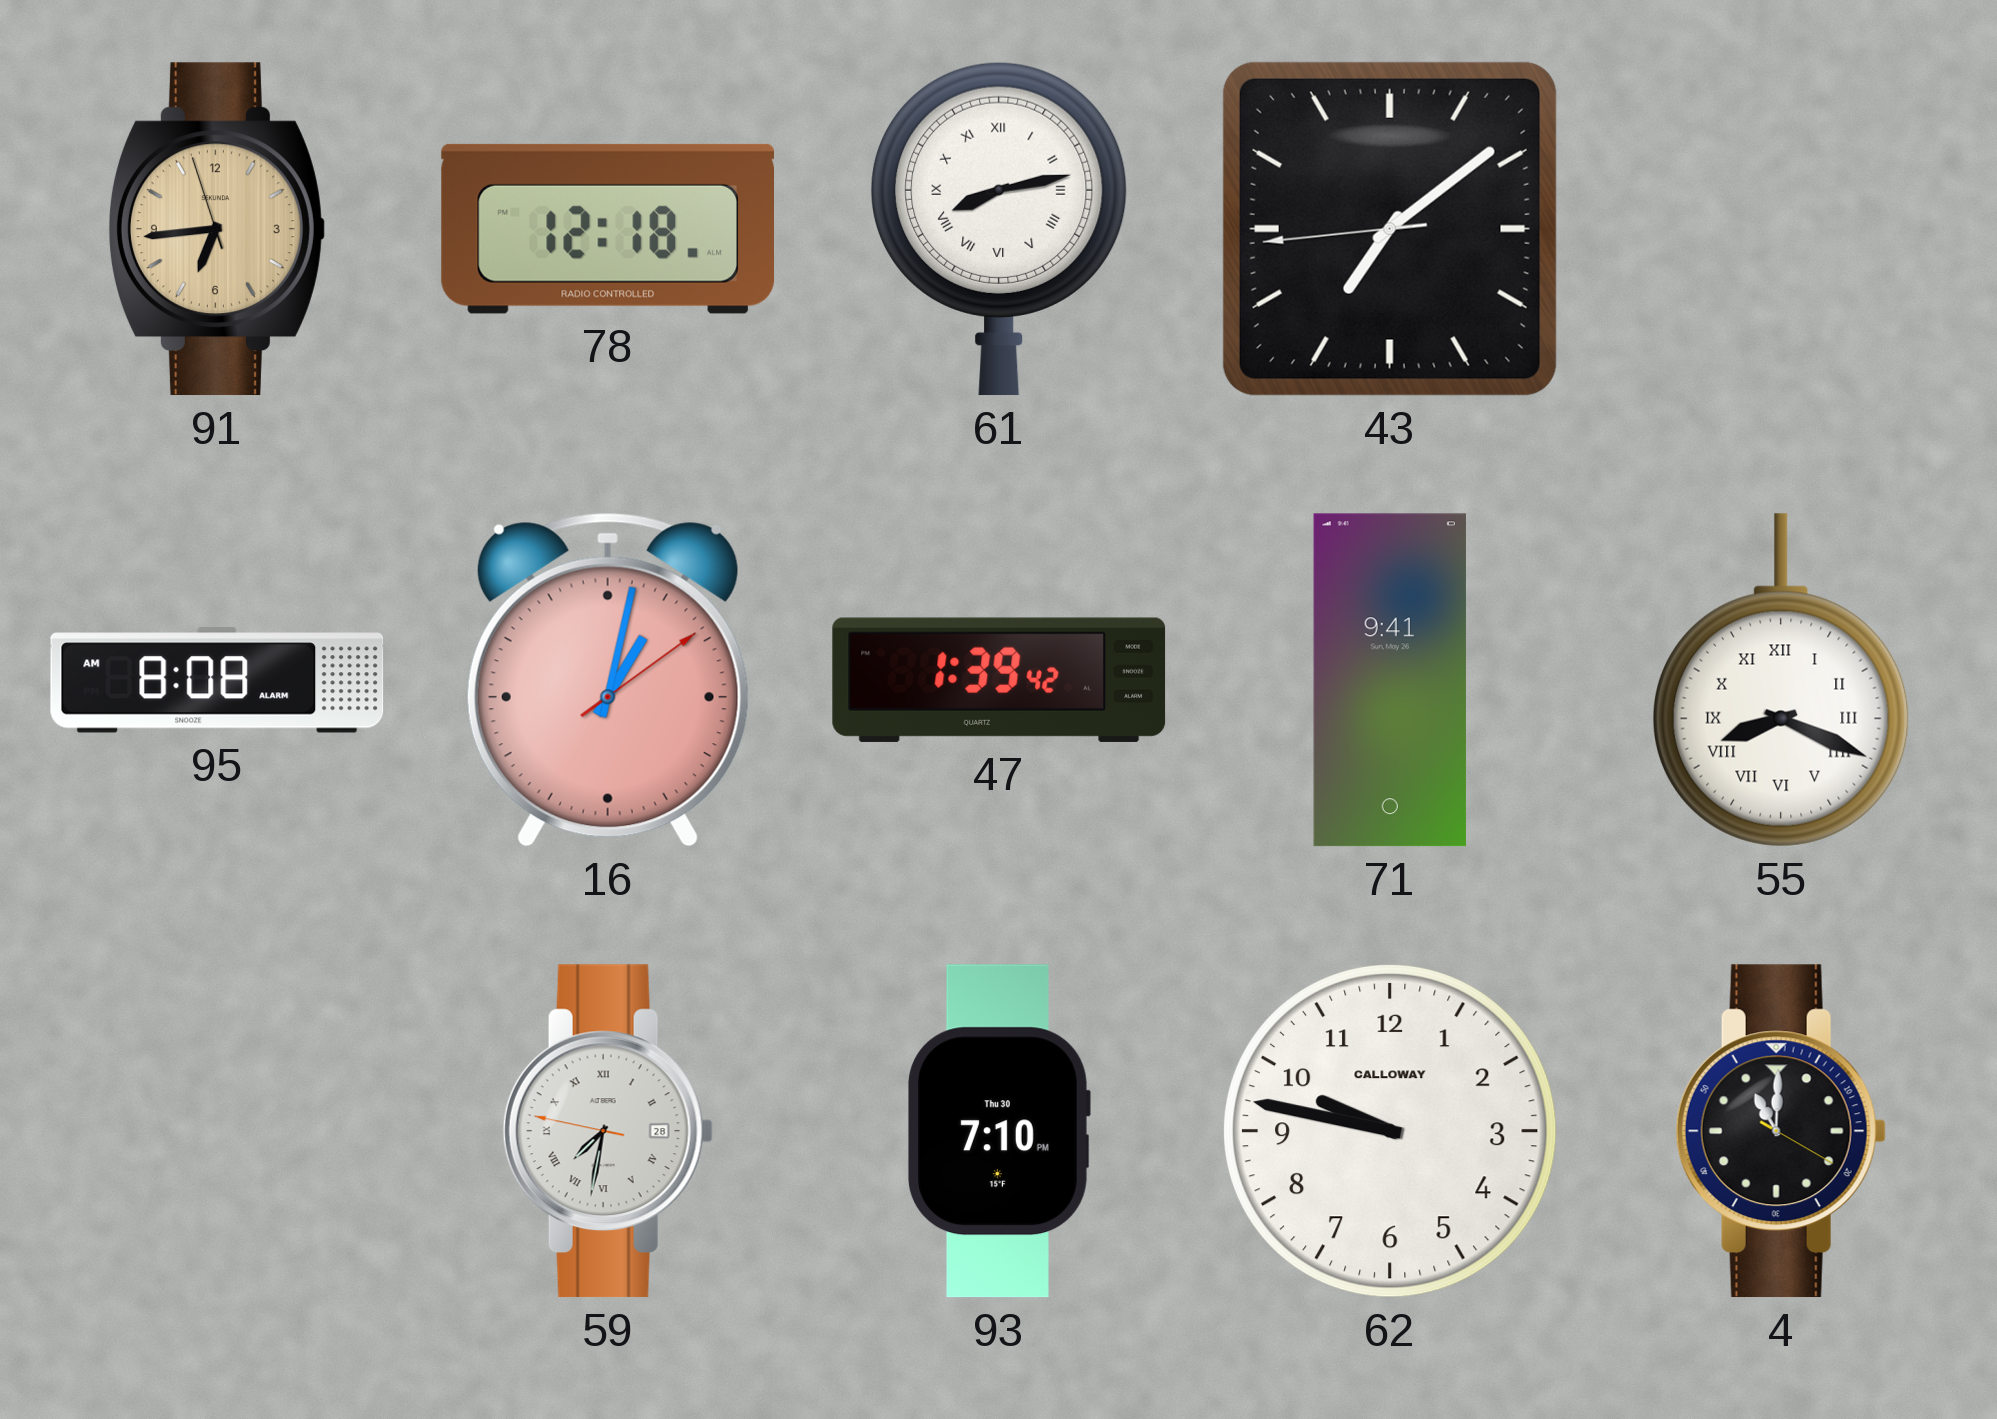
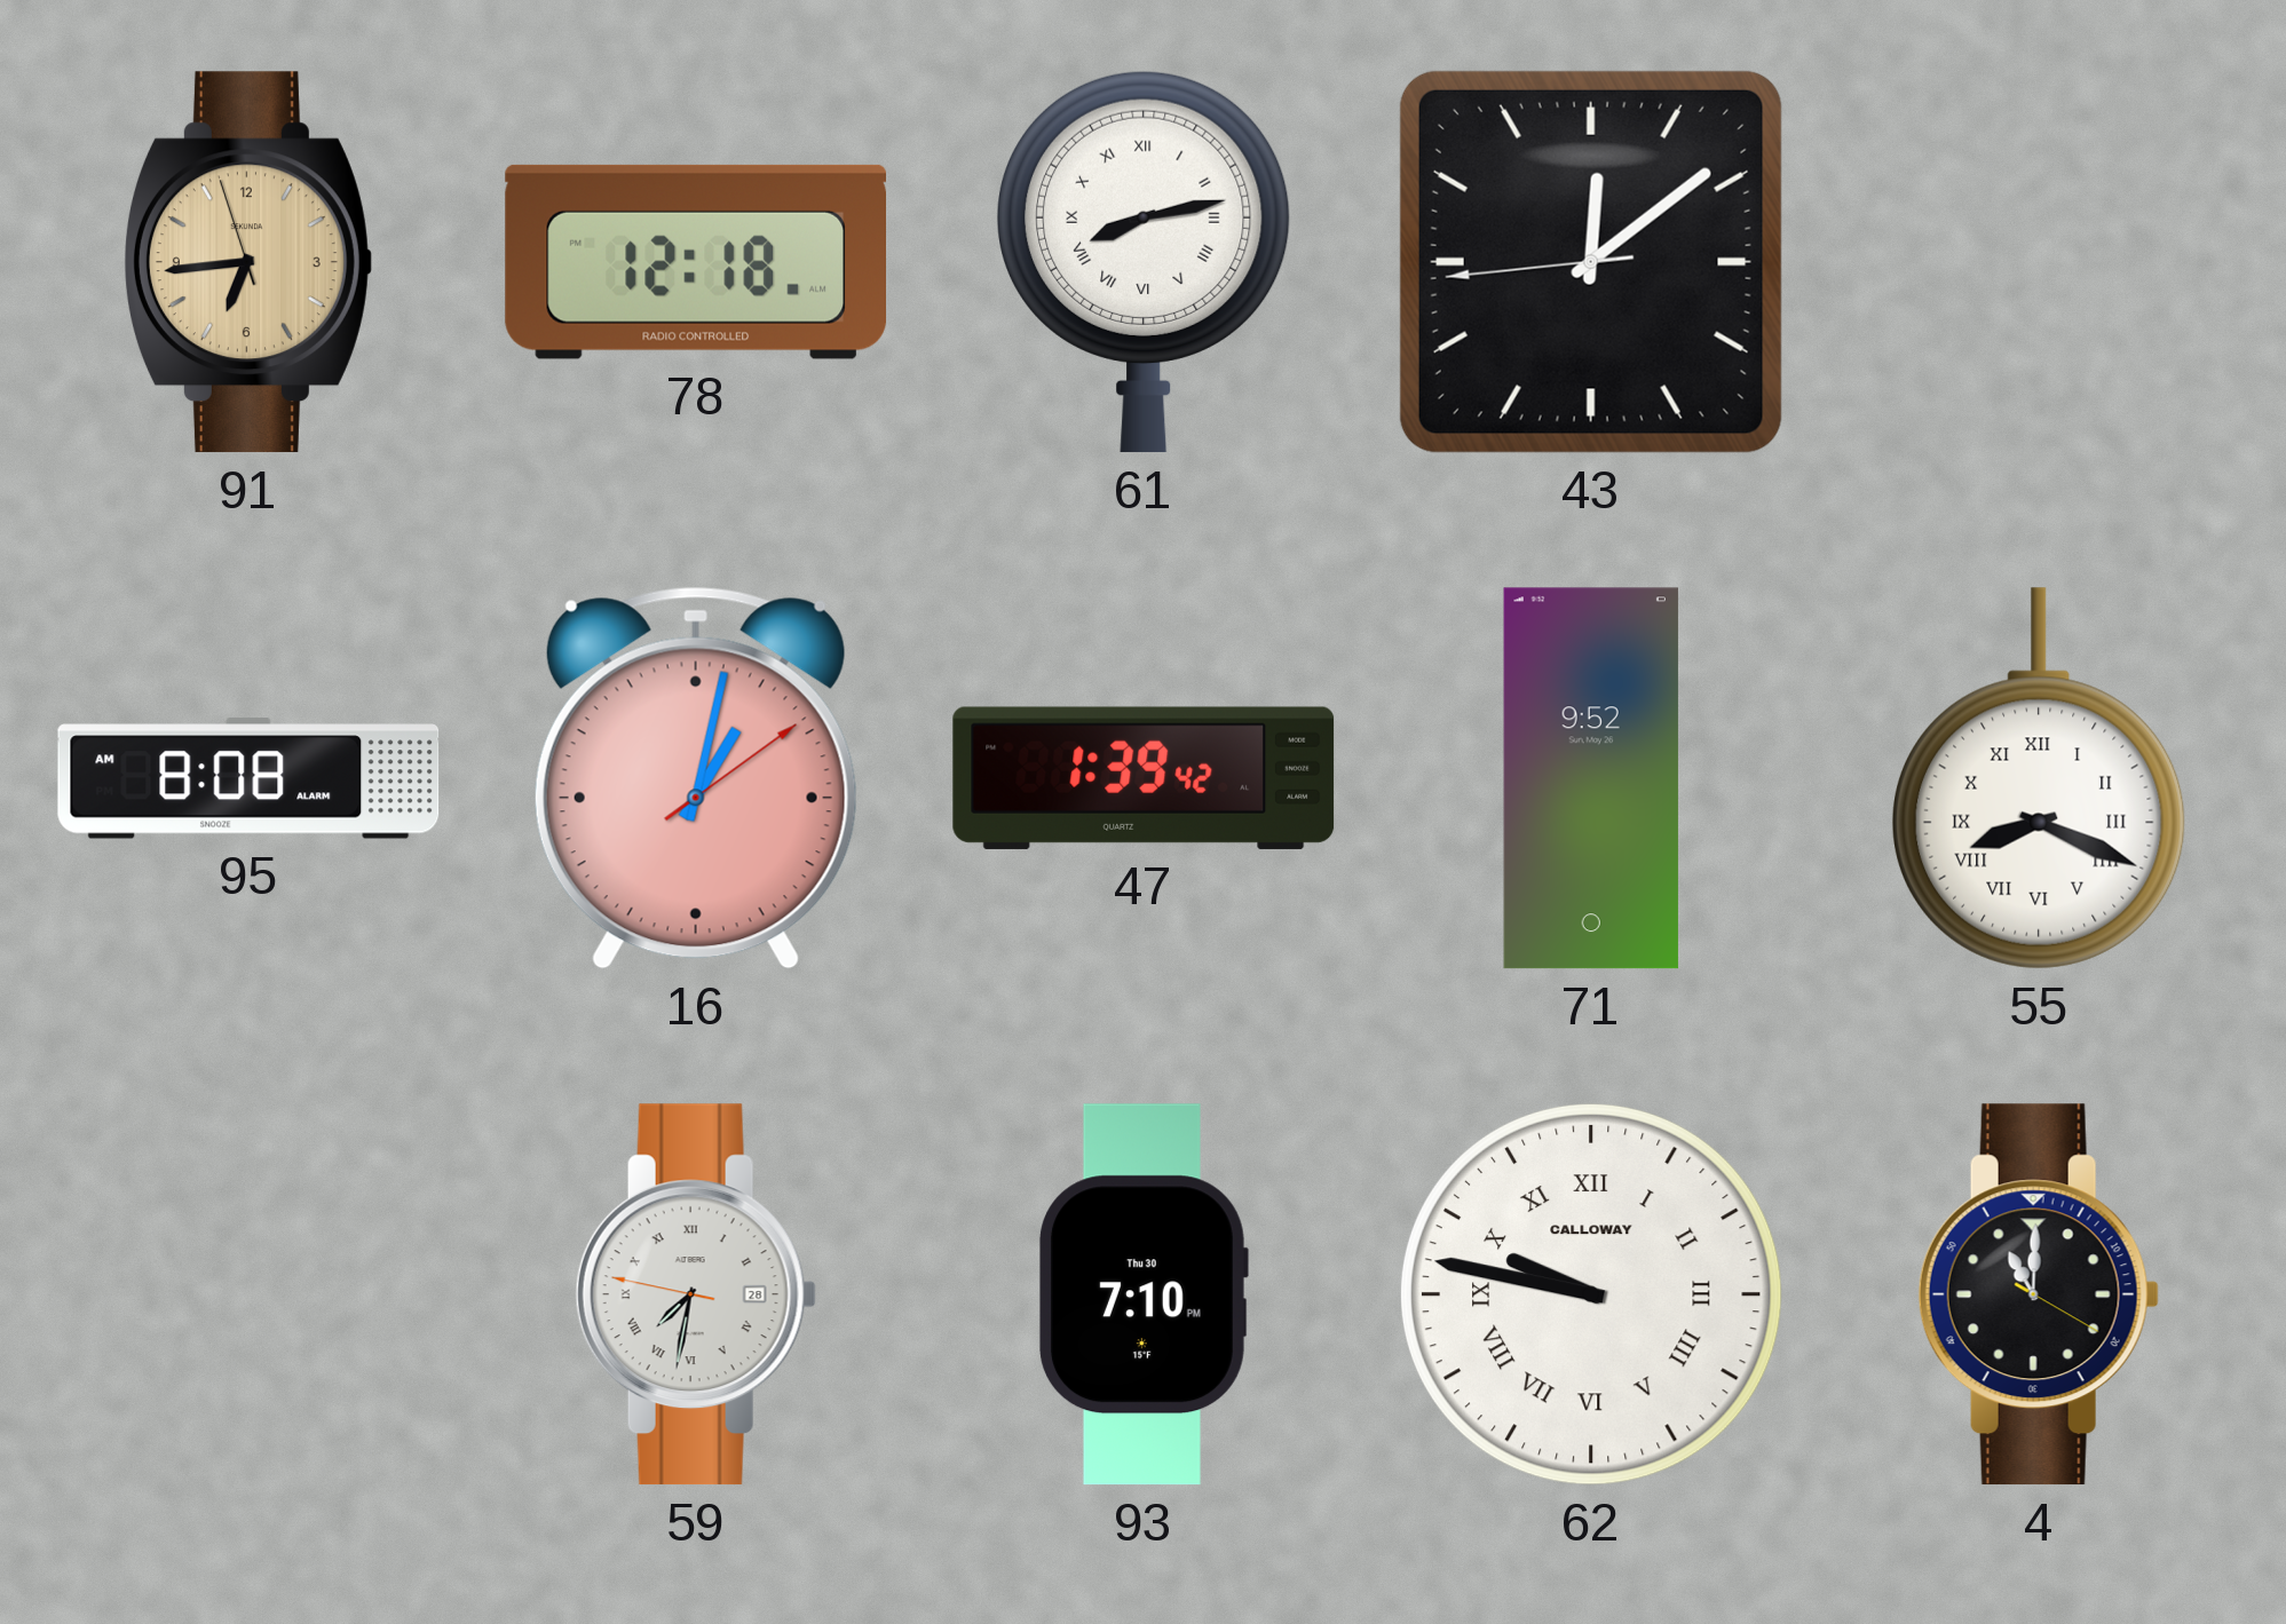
43: 7:08 -> 12:08 (1591, 262)
71: 9:41 -> 9:52 (1591, 778)
62 numerals: Arabic -> Roman (1591, 1294)
